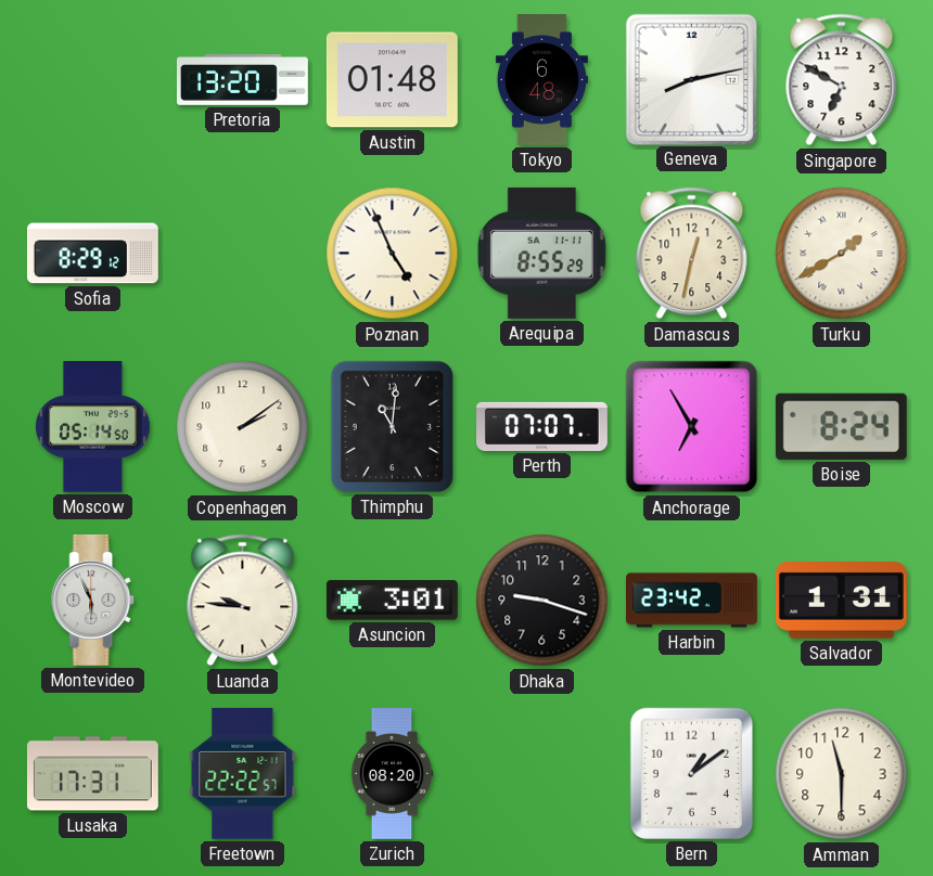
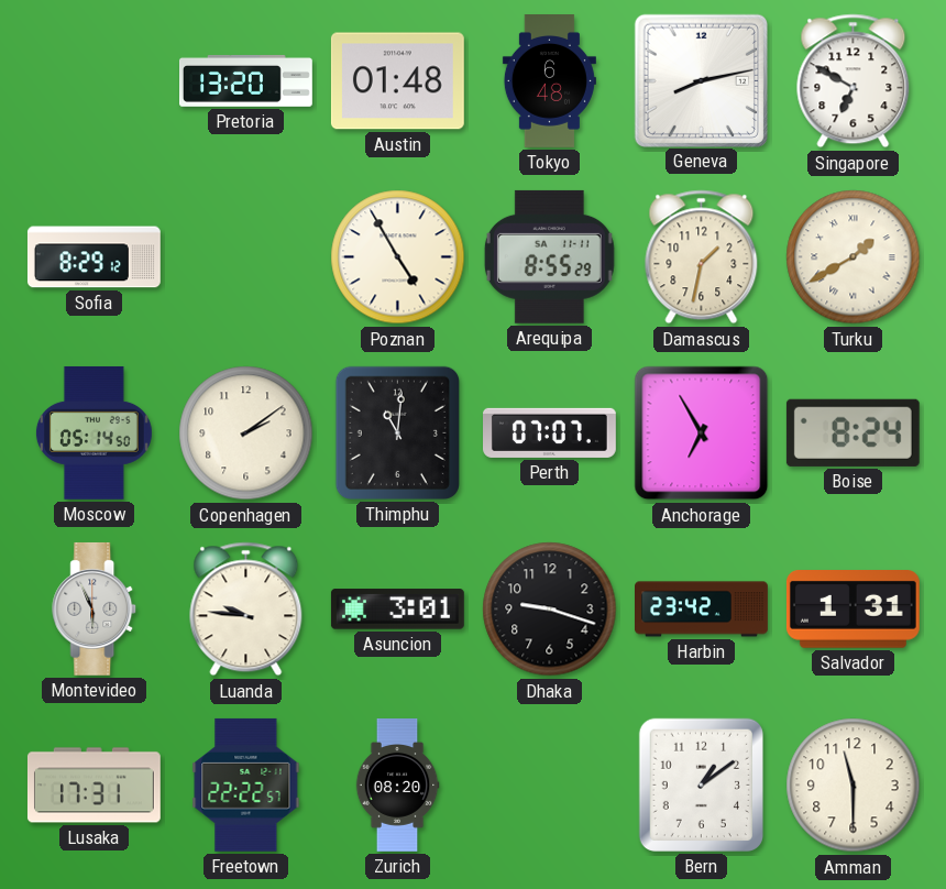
Poznan: 4:56 -> 4:55 (398, 257)
Damascus: 12:32 -> 1:32 (702, 257)
